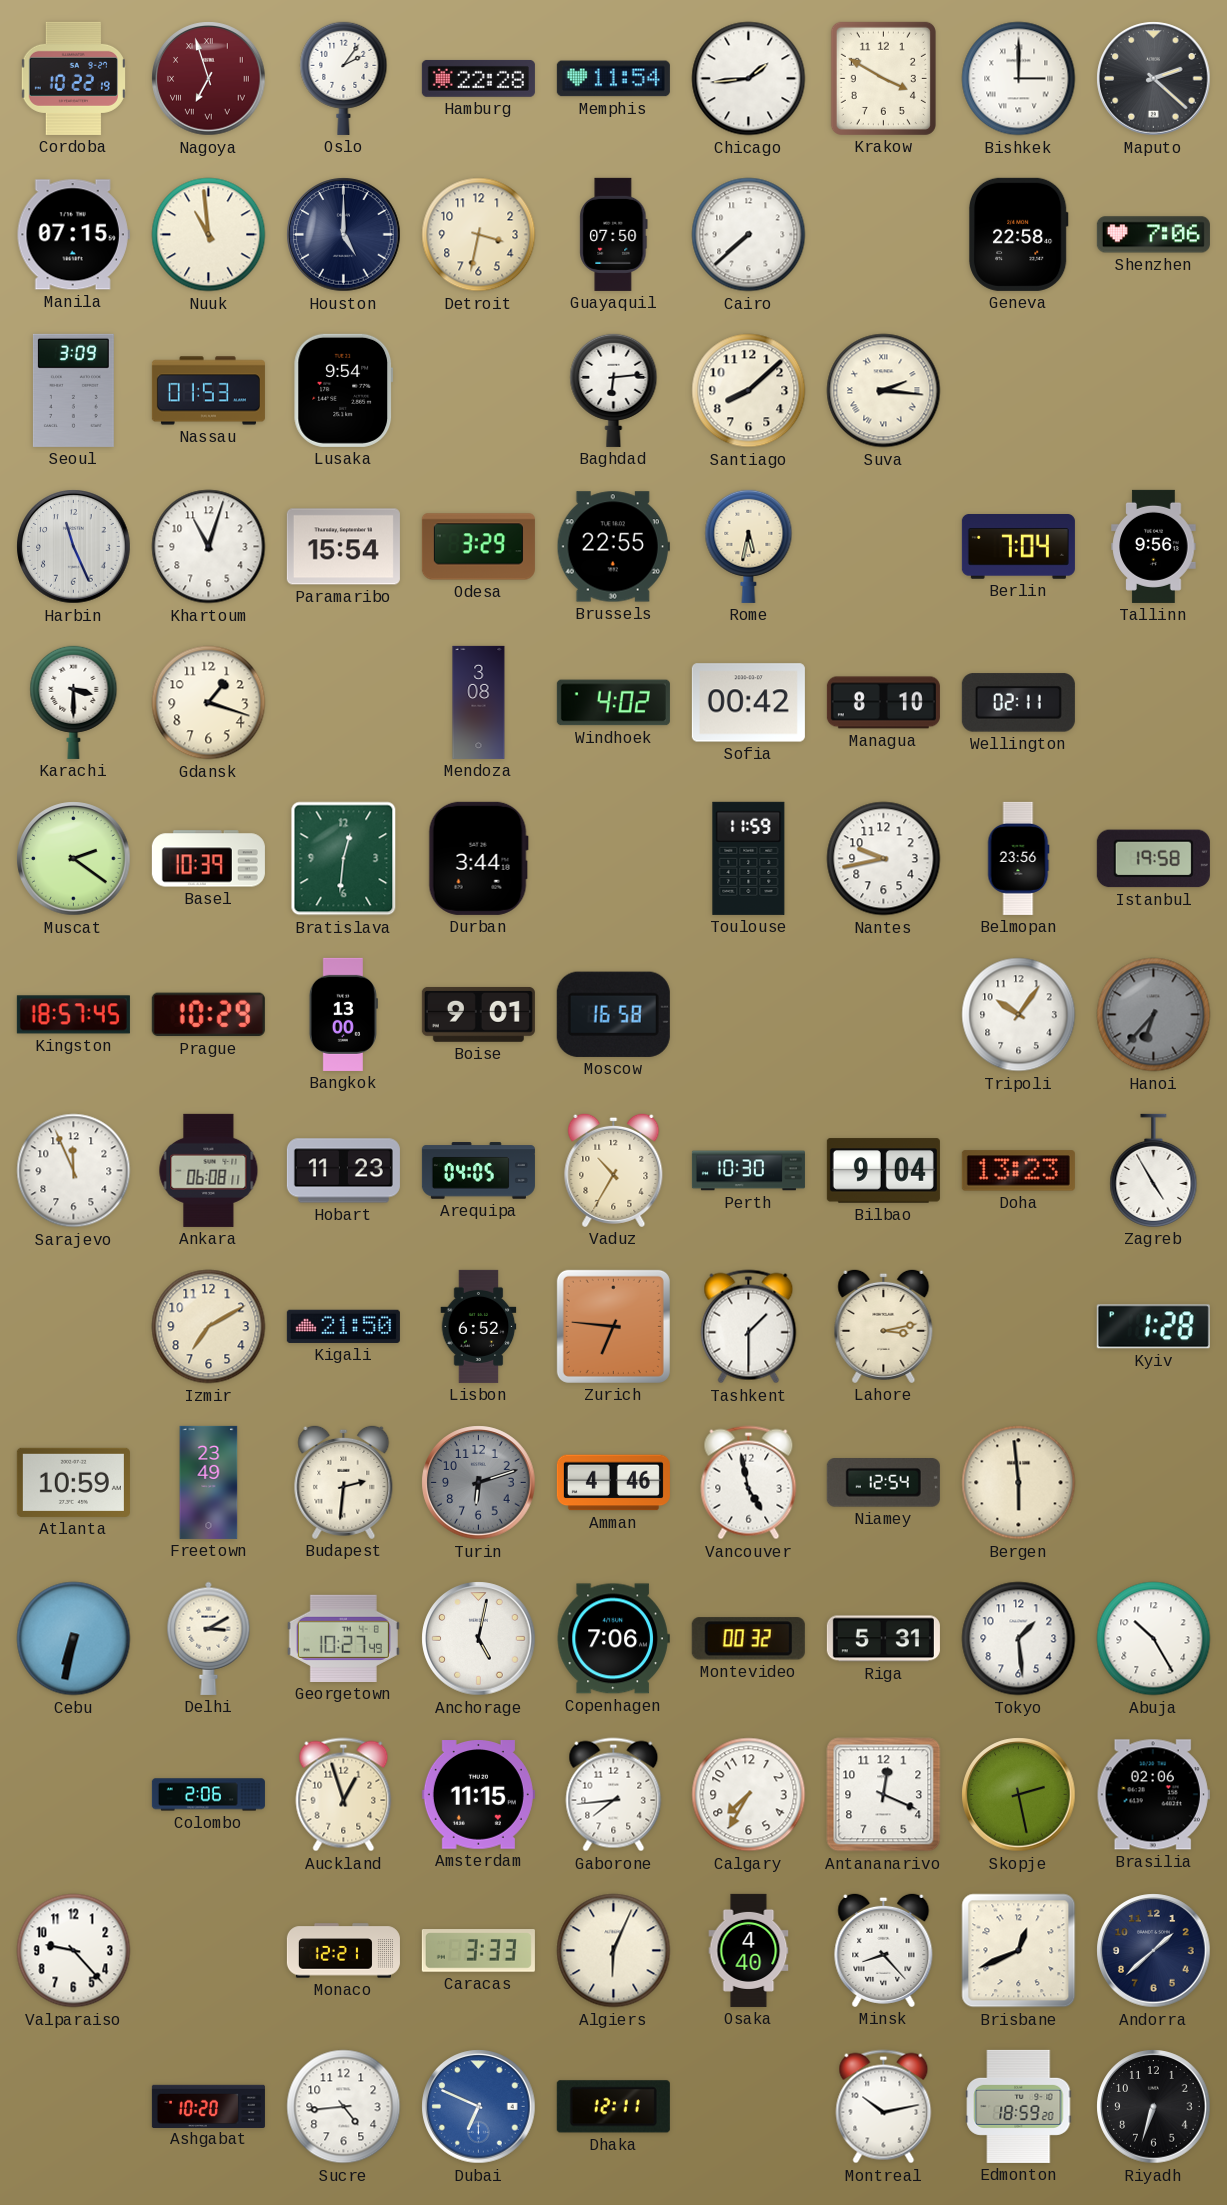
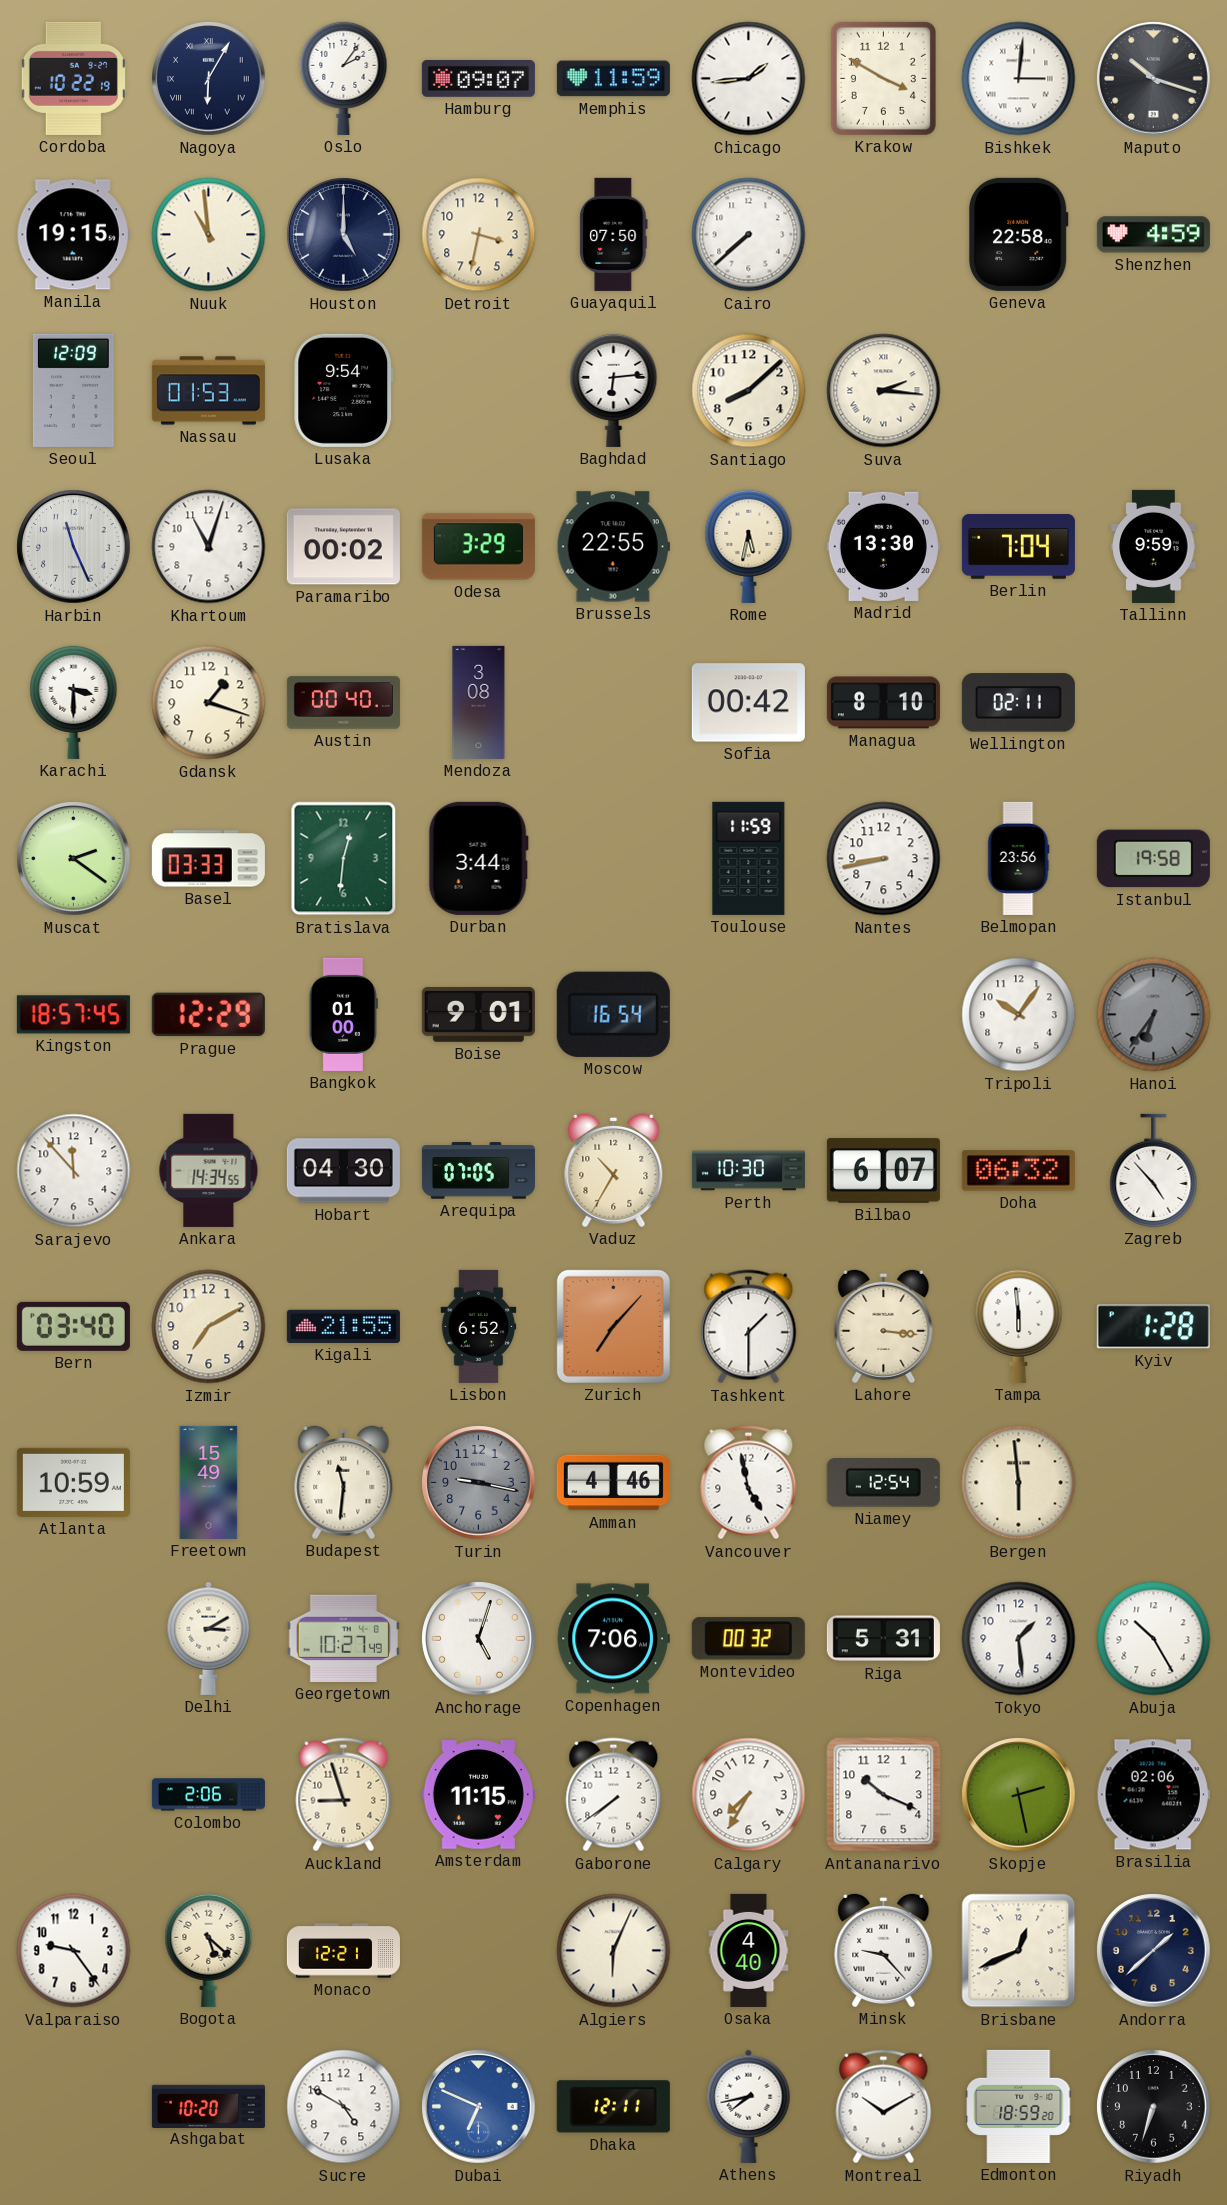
Nagoya: 6:57 -> 6:05 (209, 79)
Nagoya dial: burgundy -> navy (209, 79)
Hamburg: 22:28 -> 09:07 (478, 78)
Memphis: 11:54 -> 11:59 (613, 79)
Bishkek: 3:00 -> 3:01 (1019, 79)
Maputo: 2:22 -> 10:18 (1154, 79)
Manila: 07:15 -> 19:15 (73, 235)
Shenzhen: 7:06 -> 4:59 (1153, 235)
Seoul: 3:09 -> 12:09 (73, 390)
Paramaribo: 15:54 -> 00:02 (343, 547)
Madrid: none -> 13:30 (883, 546)
Tallinn: 9:56 -> 9:59 (1154, 546)
Austin: none -> 00:40 (343, 703)
Windhoek: 4:02 -> none (613, 703)
Basel: 10:39 -> 03:33 (208, 859)
Nantes: 9:43 -> 8:43 (884, 859)
Prague: 10:29 -> 12:29 (208, 1015)
Bangkok: 13:00 -> 01:00 (343, 1014)
Moscow: 16:58 -> 16:54 (613, 1014)
Hanoi: 6:37 -> 6:36 (1154, 1015)
Sarajevo: 11:56 -> 11:53 (74, 1171)
Ankara: 06:08 -> 14:34 (209, 1170)
Hobart: 11:23 -> 04:30 (343, 1171)
Arequipa: 04:05 -> 07:05 (478, 1171)
Bilbao: 9:04 -> 6:07 (883, 1171)
Doha: 13:23 -> 06:32 (1018, 1171)
Zagreb: 4:55 -> 4:53 (1154, 1170)
Bern: none -> 03:40 (73, 1326)
Kigali: 21:50 -> 21:55 (343, 1326)
Zurich: 6:46 -> 7:07 (613, 1326)
Lahore: 3:13 -> 3:16 (884, 1326)
Tampa: none -> 5:59 (1019, 1326)
Freetown: 23:49 -> 15:49 (209, 1482)
Budapest: 2:31 -> 11:31 (344, 1482)
Turin: 6:12 -> 9:17 (479, 1483)
Cebu: 6:32 -> none (74, 1639)
Anchorage: 5:02 -> 5:03 (479, 1639)
Auckland: 12:57 -> 8:57 (344, 1795)
Gaborone: 7:44 -> 7:39 (614, 1795)
Antananarivo: 12:19 -> 10:19 (884, 1795)
Valparaiso: 9:23 -> 9:24 (74, 1951)
Bogota: none -> 5:22 (209, 1950)
Caracas: 3:33 -> none (478, 1951)
Minsk: 8:23 -> 9:23 (884, 1950)
Sucre: 4:44 -> 4:50 (344, 2107)
Athens: none -> 7:43 (749, 2106)
Montreal: 10:13 -> 10:10 (884, 2107)
